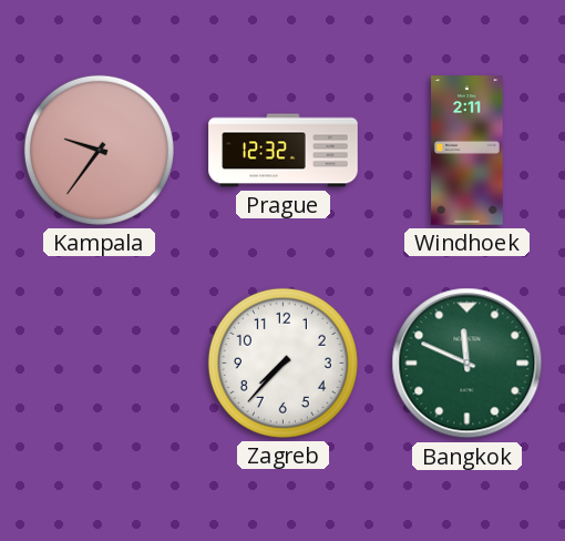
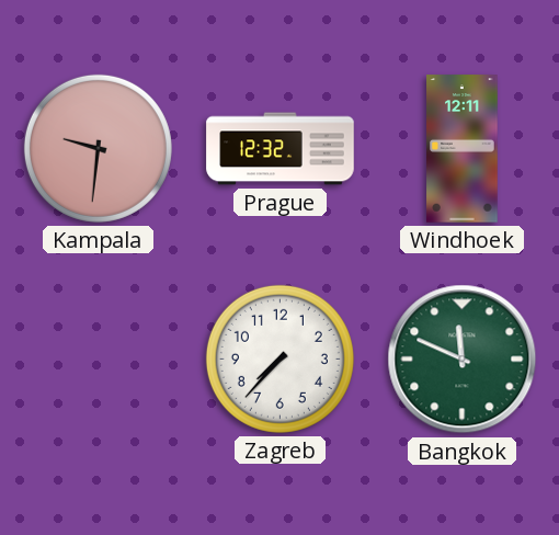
Kampala: 9:36 -> 9:31 (98, 148)
Windhoek: 2:11 -> 12:11 (463, 149)
